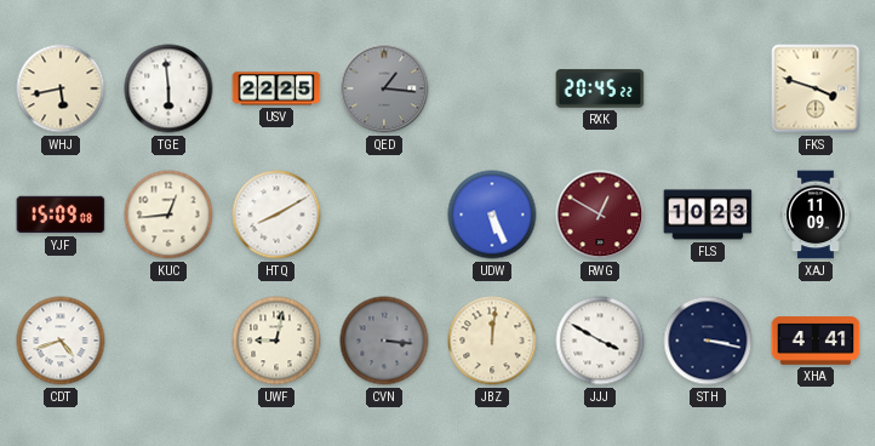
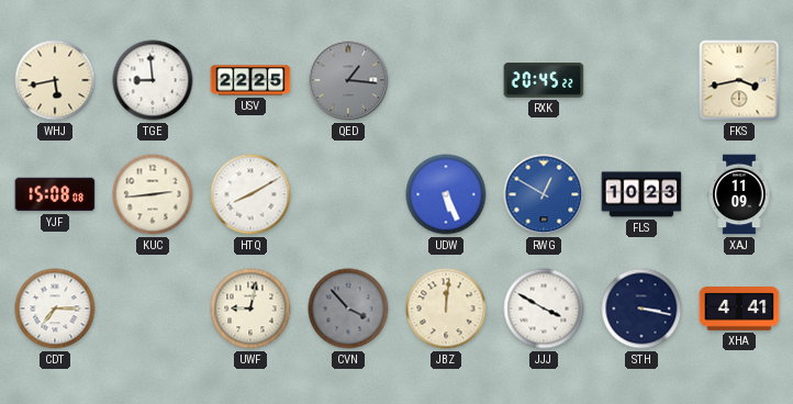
TGE: 5:59 -> 8:59 (153, 80)
FKS: 3:48 -> 3:43 (739, 80)
YJF: 15:09 -> 15:08 (55, 194)
KUC: 12:44 -> 2:44 (153, 194)
RWG dial: burgundy -> blue (544, 194)
CDT: 4:42 -> 7:15 (55, 308)
CVN: 3:16 -> 3:53 (348, 308)
